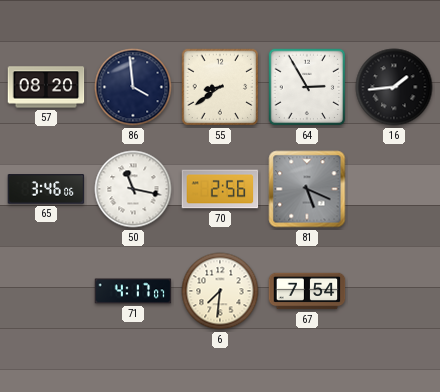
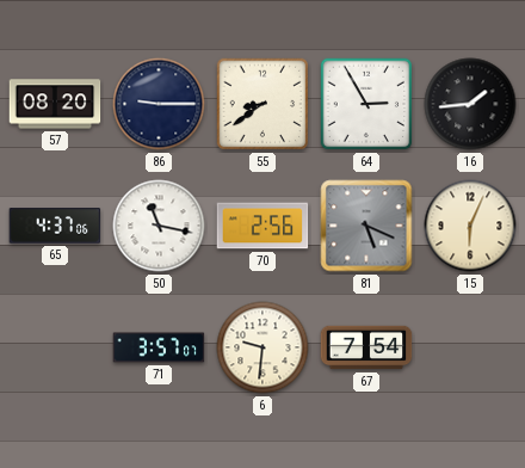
86: 3:59 -> 9:15 (159, 104)
65: 3:46 -> 4:37 (55, 226)
15: none -> 6:04 (470, 226)
71: 4:17 -> 3:57 (159, 347)
6: 7:31 -> 9:31 (262, 347)
